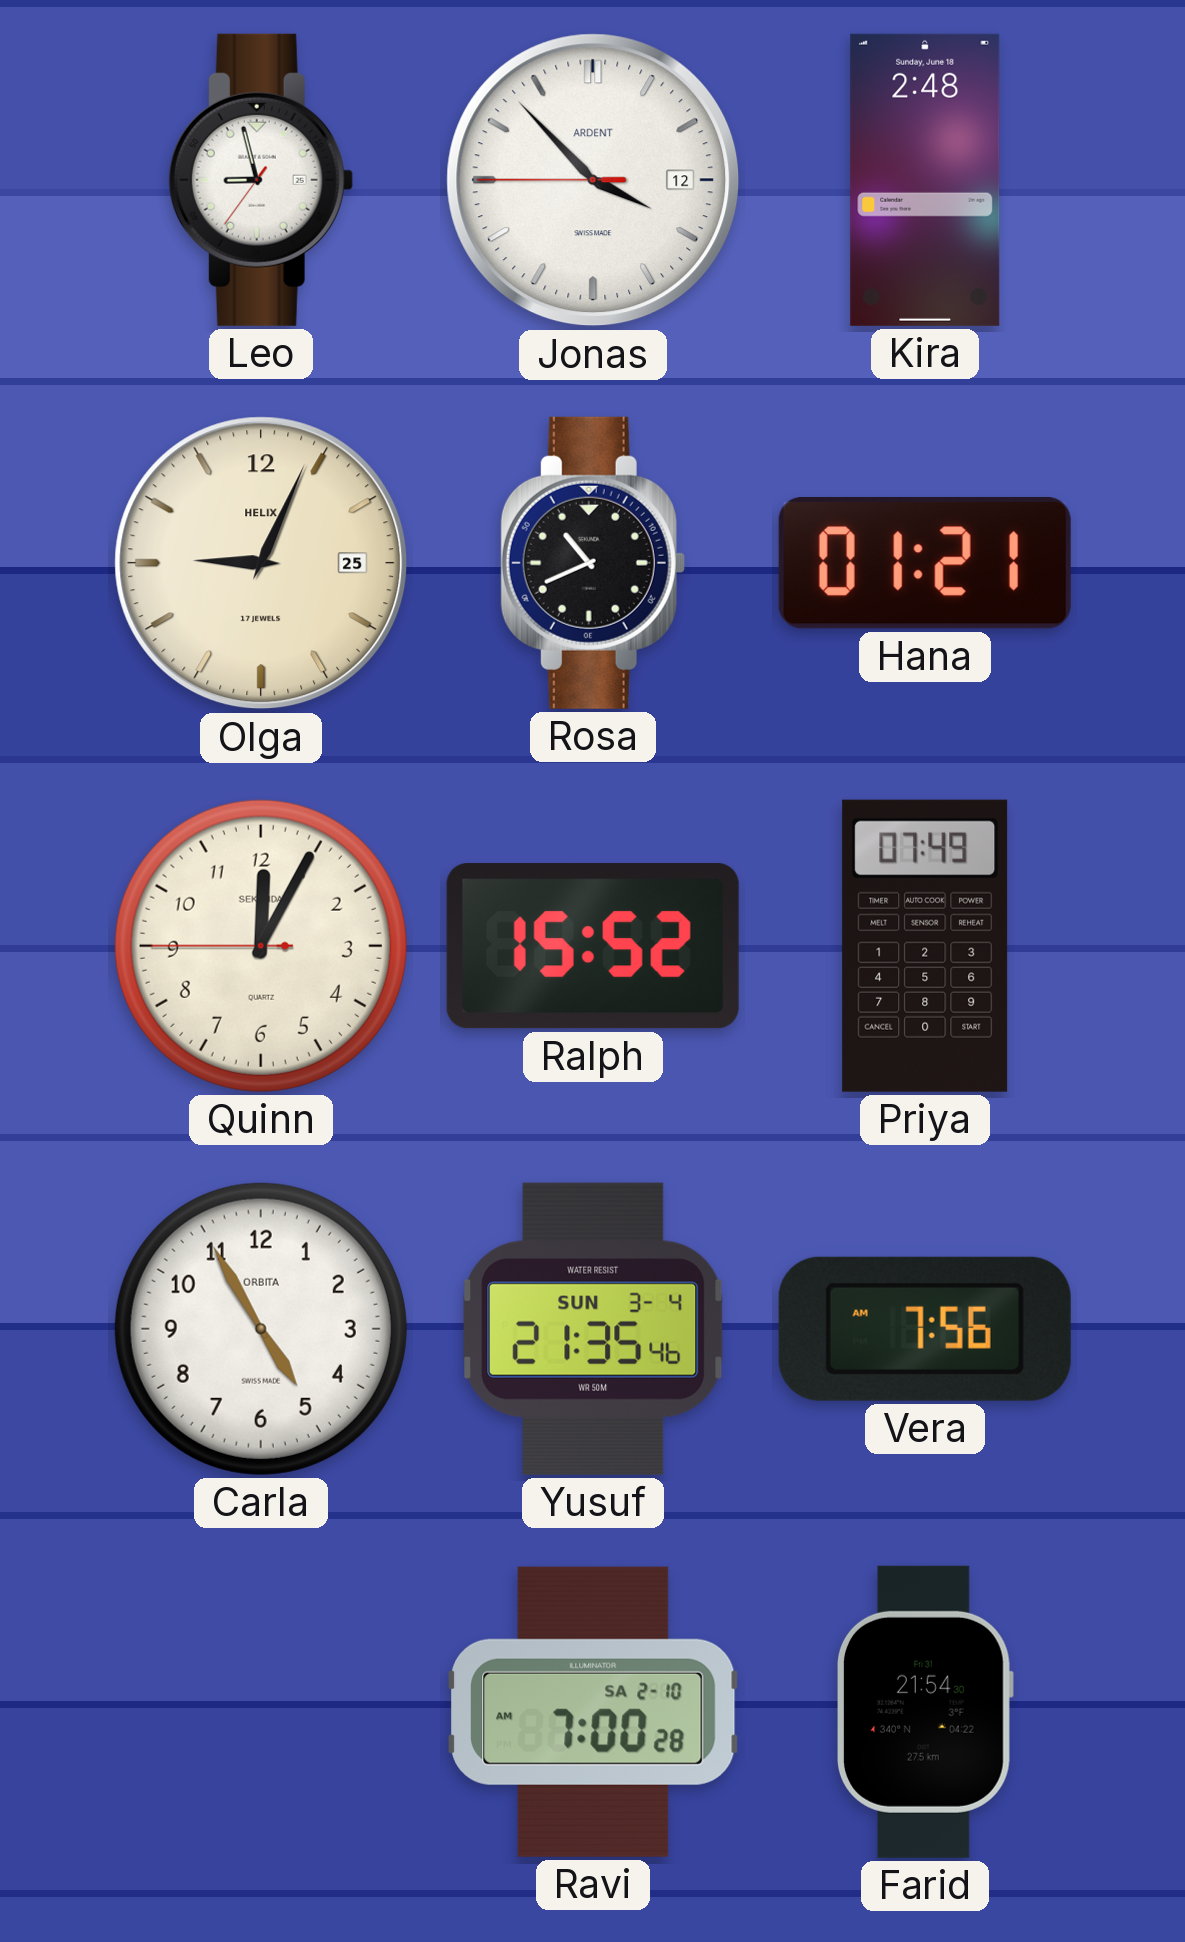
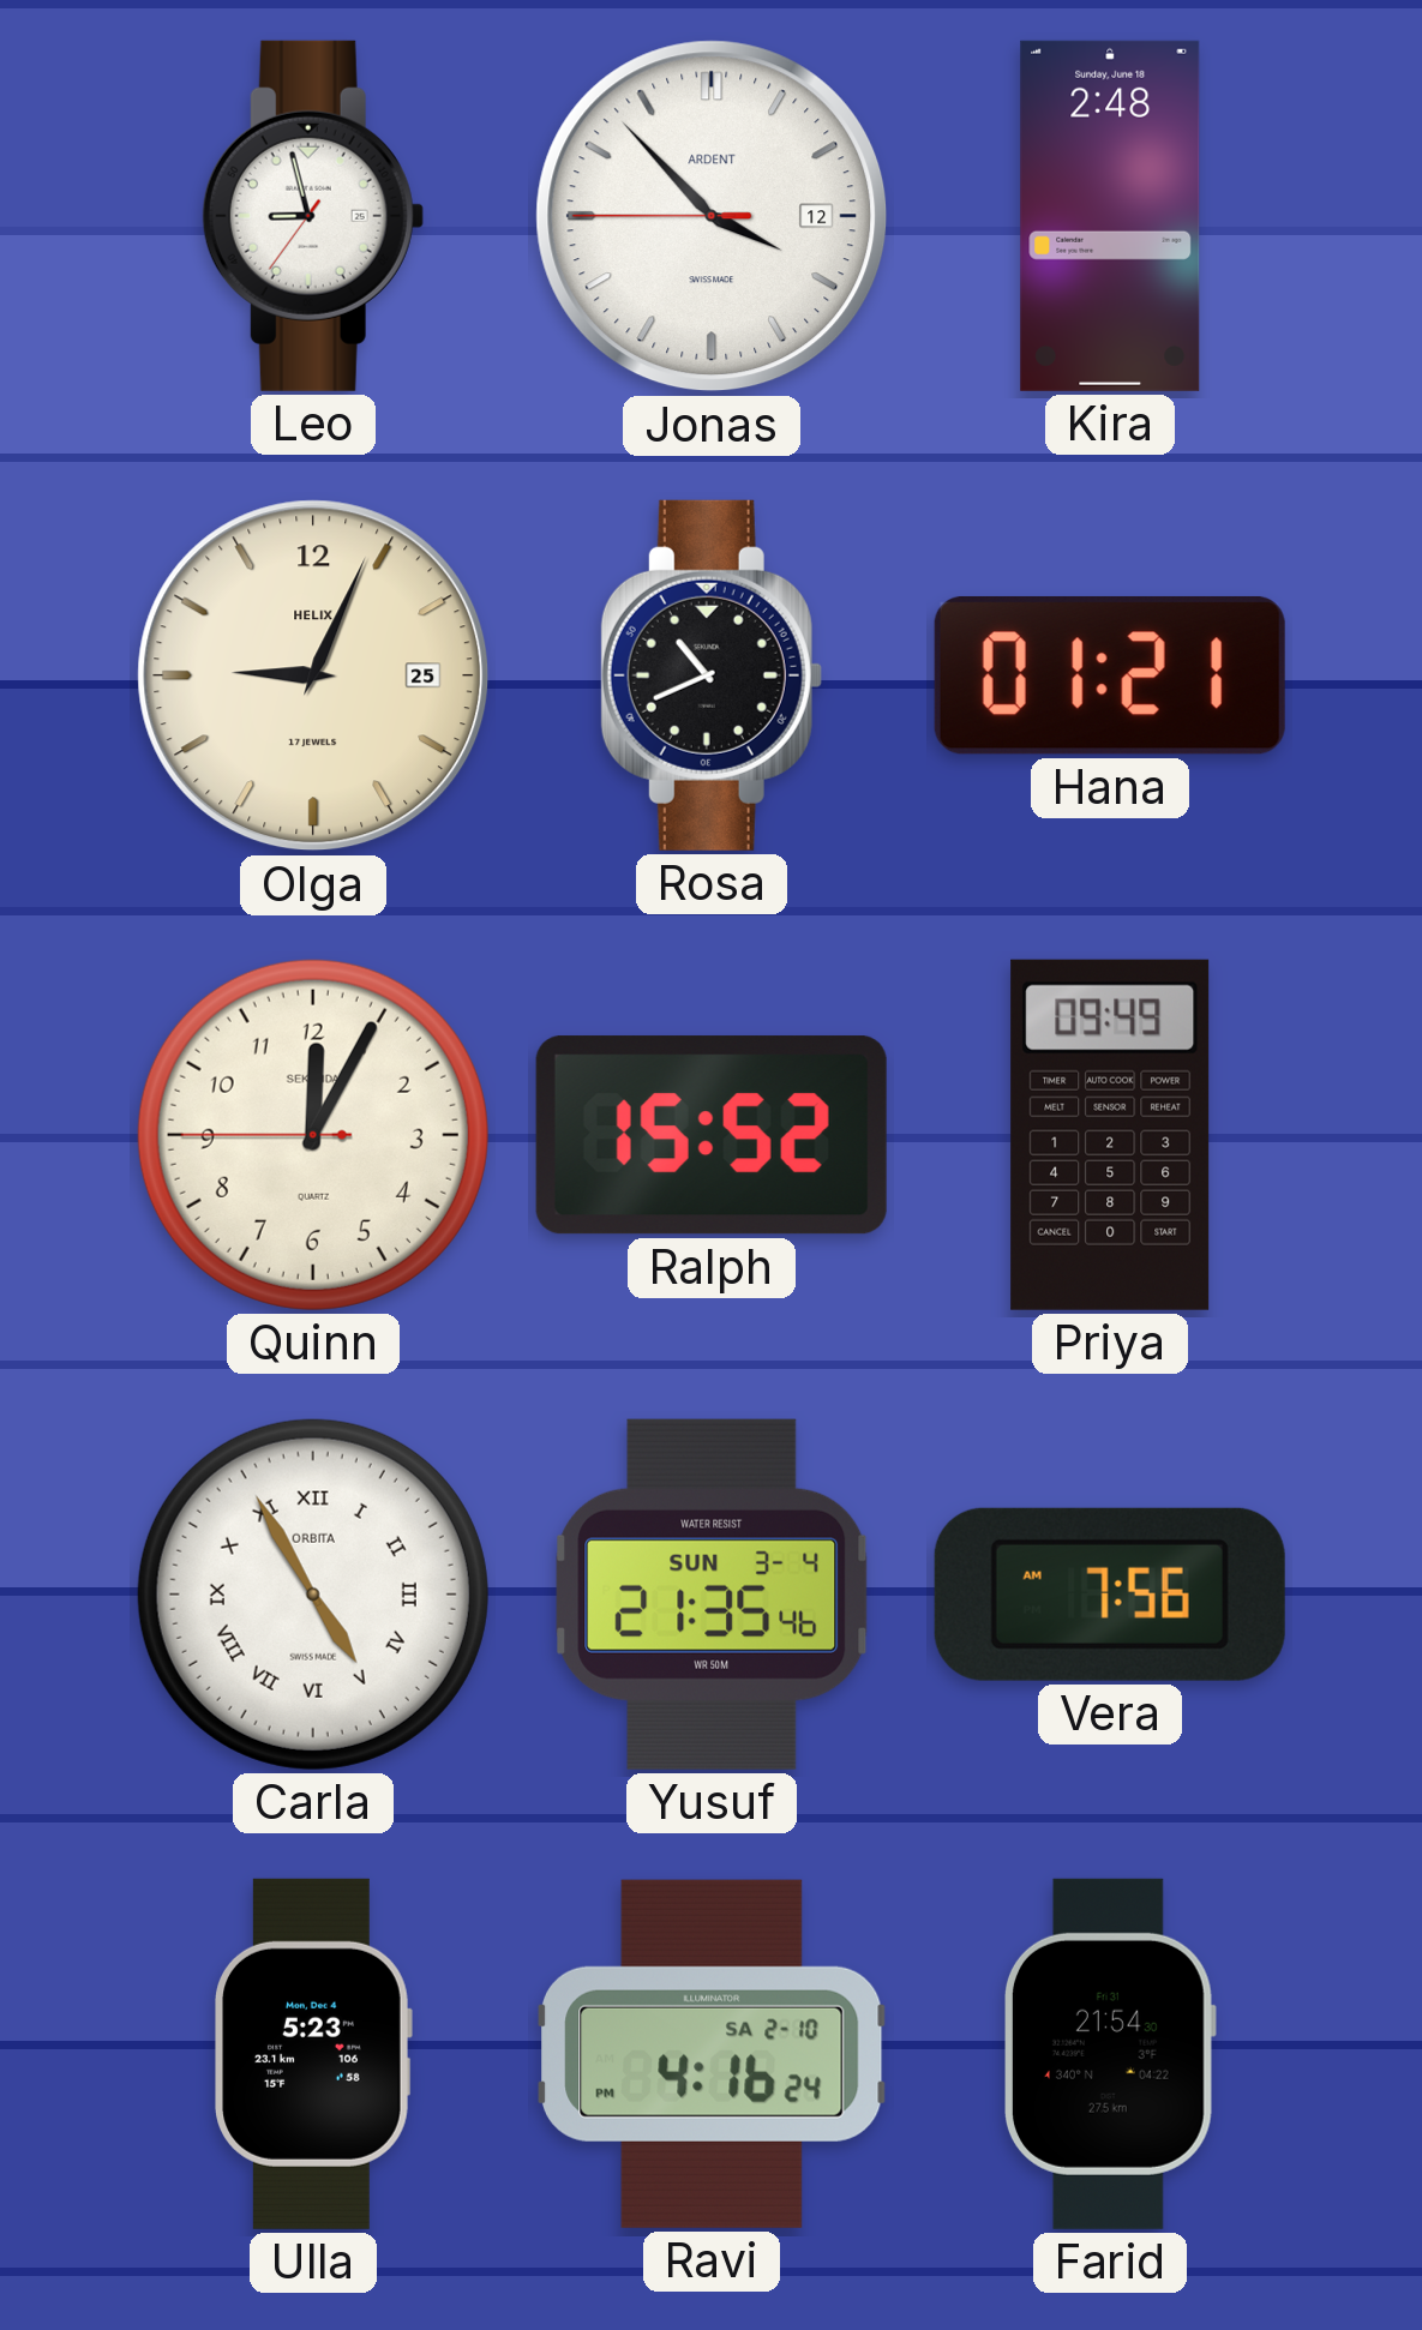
Priya: 07:49 -> 09:49 (1110, 1135)
Carla numerals: Arabic -> Roman (313, 1595)
Ulla: none -> 5:23 (313, 2054)
Ravi: 7:00 -> 4:16 (712, 2054)
